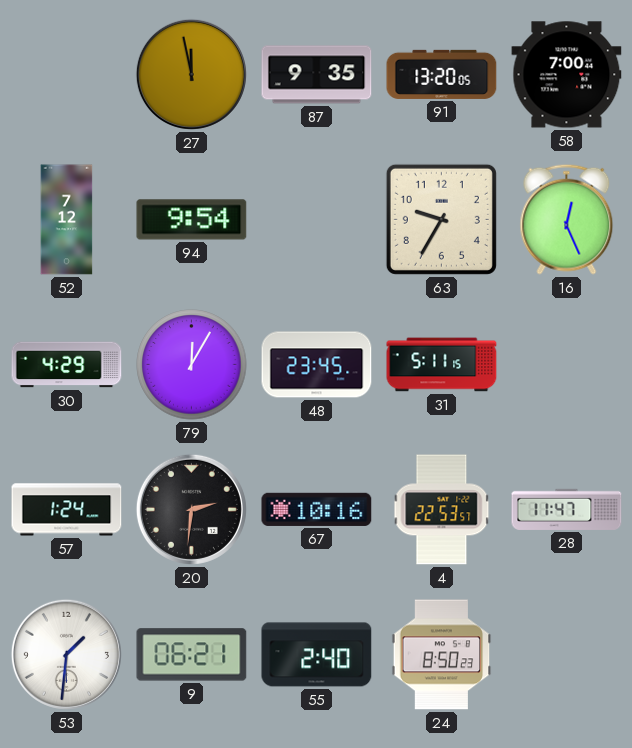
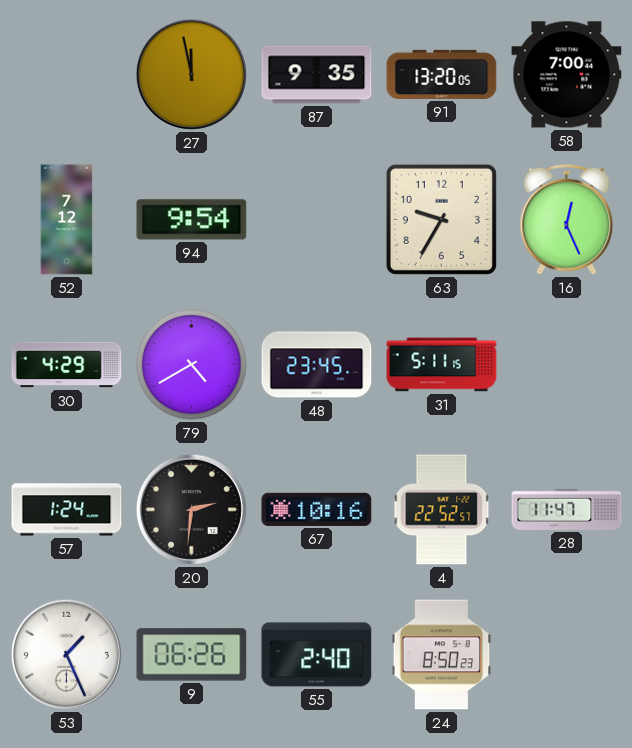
79: 12:05 -> 4:40 (192, 365)
4: 22:53 -> 22:52 (442, 510)
53: 1:31 -> 1:26 (66, 654)
9: 06:21 -> 06:26 (192, 655)
